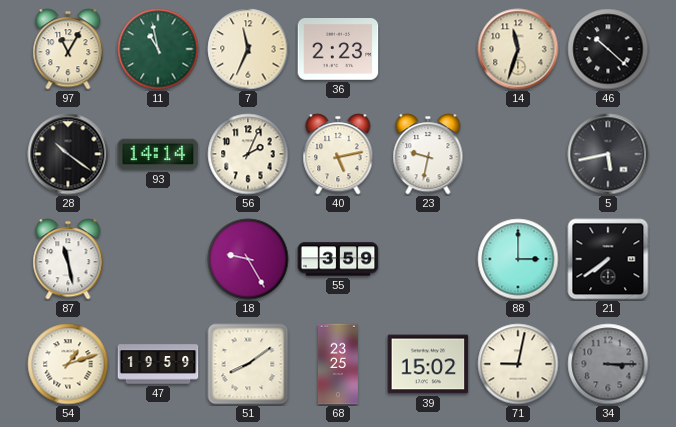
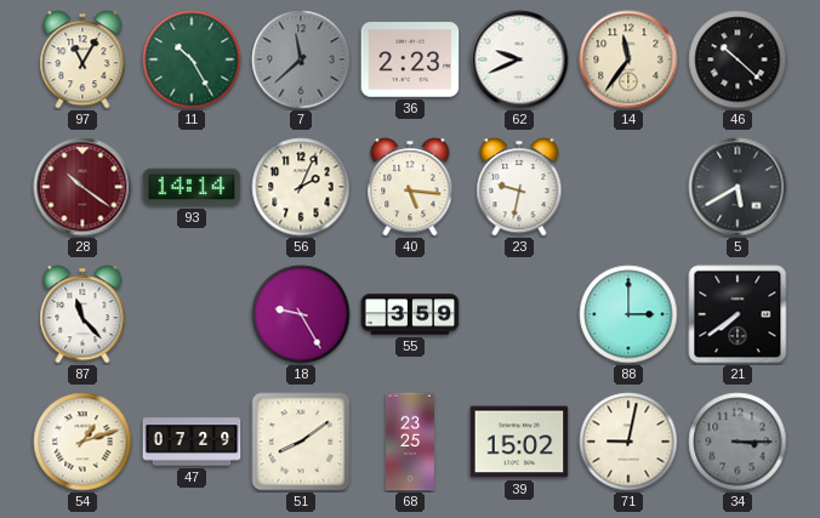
11: 10:58 -> 10:25 (192, 59)
7: 11:34 -> 11:38 (301, 59)
7 dial: cream -> grey (301, 59)
62: none -> 9:41 (519, 59)
14: 11:33 -> 11:36 (628, 59)
28 dial: black -> burgundy (82, 187)
40: 5:13 -> 5:16 (410, 187)
5: 5:43 -> 5:40 (738, 187)
87: 11:28 -> 11:23 (82, 314)
47: 19:59 -> 07:29 (192, 442)
